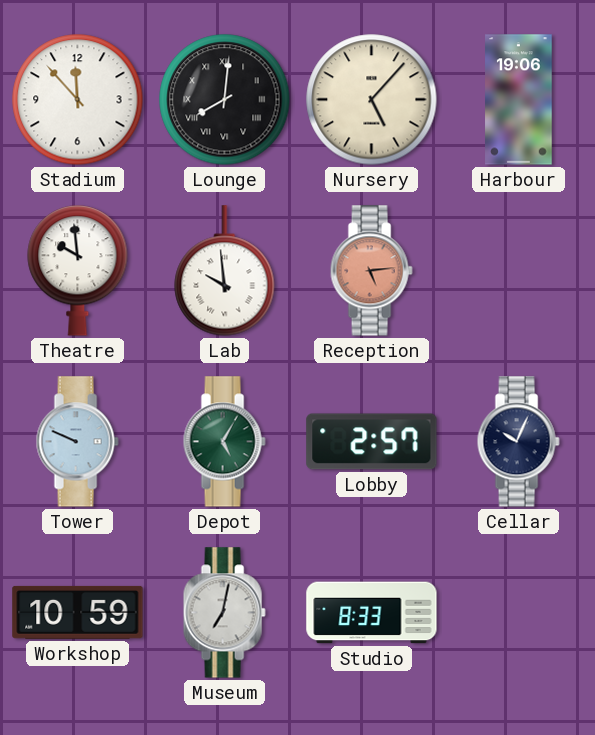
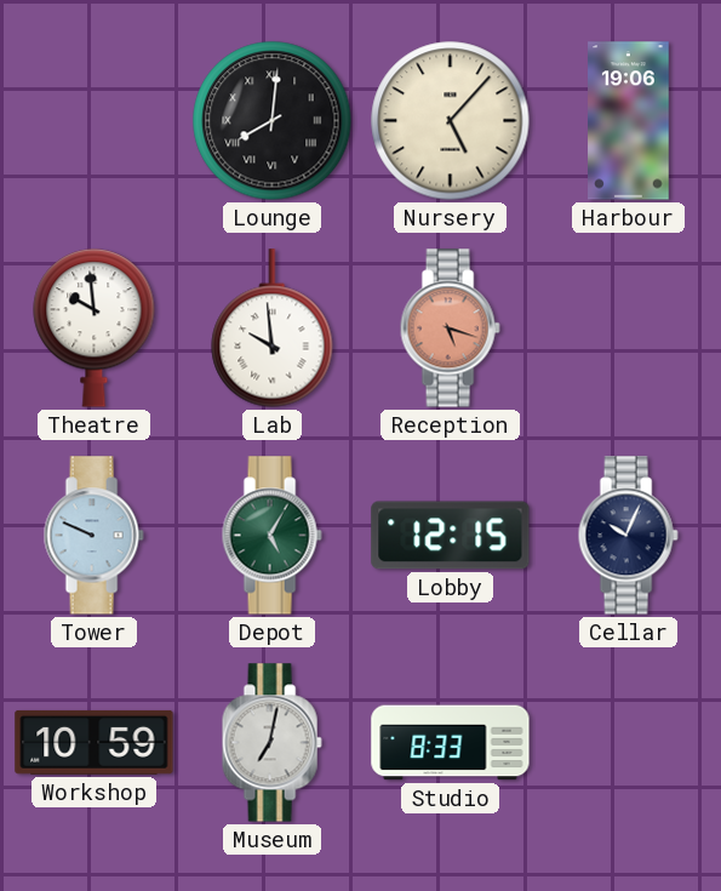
Stadium: 11:53 -> none (78, 100)
Reception: 5:14 -> 5:18 (450, 329)
Lobby: 2:57 -> 12:15 (451, 536)
